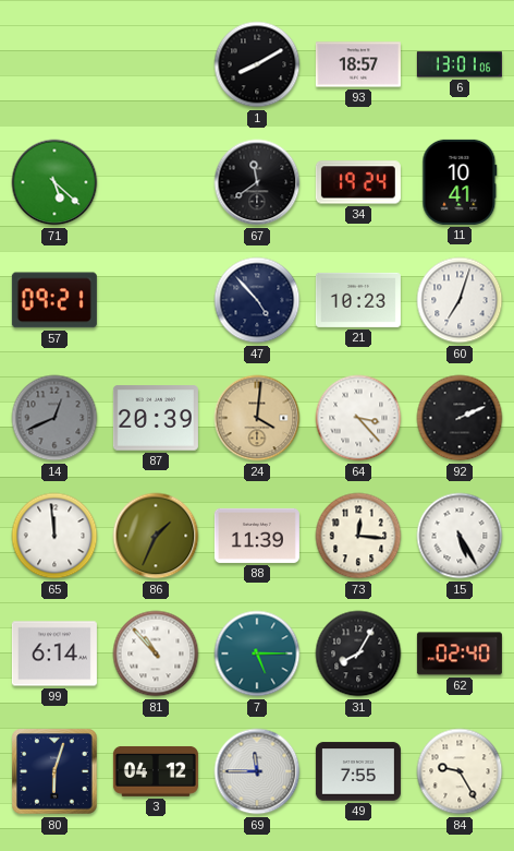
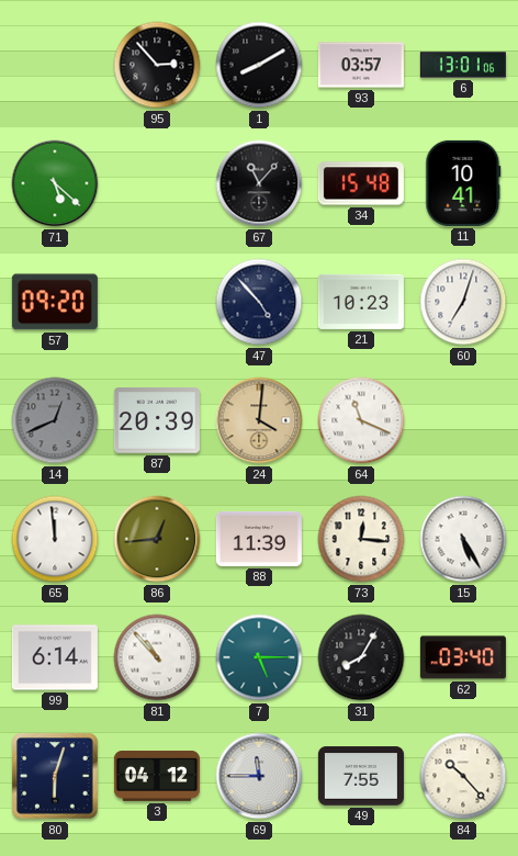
95: none -> 2:53 (157, 65)
93: 18:57 -> 03:57 (361, 65)
67: 11:39 -> 11:07 (259, 183)
34: 19:24 -> 15:48 (361, 183)
57: 09:21 -> 09:20 (55, 302)
64: 3:23 -> 11:19 (361, 420)
92: 2:11 -> none (460, 418)
86: 1:34 -> 12:44 (157, 539)
62: 02:40 -> 03:40 (463, 657)
84: 9:25 -> 10:23 (463, 776)
